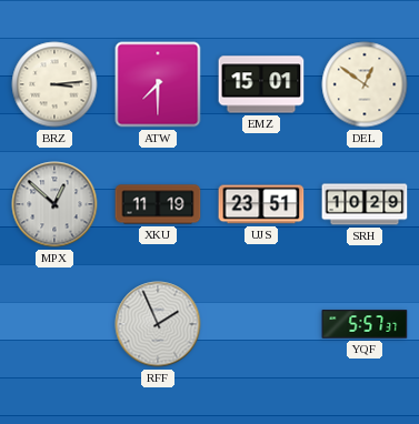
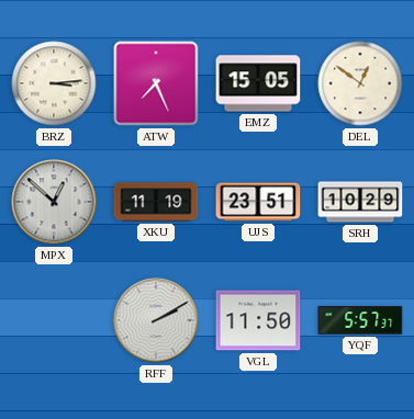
ATW: 7:30 -> 7:26 (156, 83)
EMZ: 15:01 -> 15:05 (258, 83)
RFF: 1:56 -> 2:10 (156, 320)
VGL: none -> 11:50 (258, 320)
